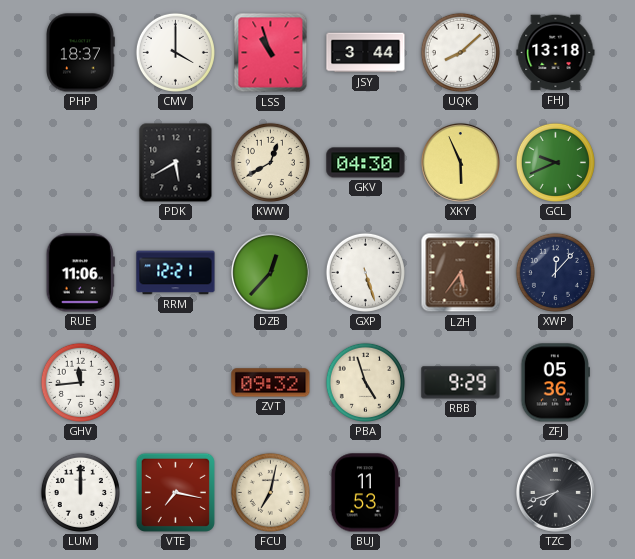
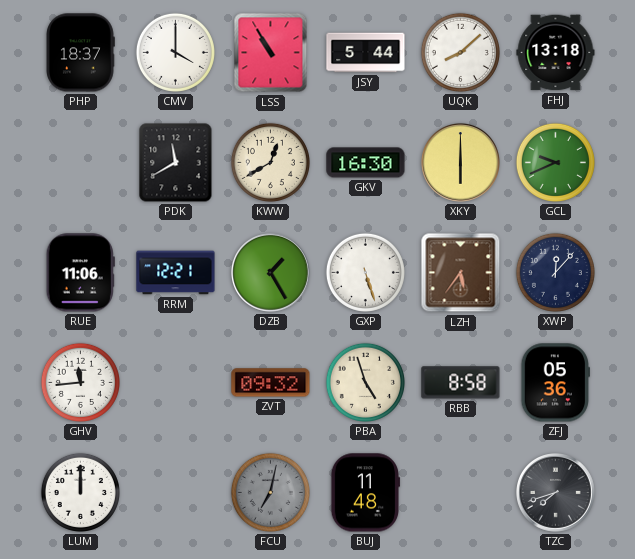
LSS: 10:57 -> 10:55 (271, 53)
JSY: 3:44 -> 5:44 (366, 53)
PDK: 5:40 -> 11:40 (176, 163)
GKV: 04:30 -> 16:30 (366, 163)
XKY: 5:56 -> 6:00 (461, 163)
DZB: 12:37 -> 1:25 (271, 273)
RBB: 9:29 -> 8:58 (461, 383)
VTE: 7:17 -> none (175, 492)
FCU dial: cream -> grey (270, 492)
BUJ: 11:53 -> 11:48 (365, 493)
